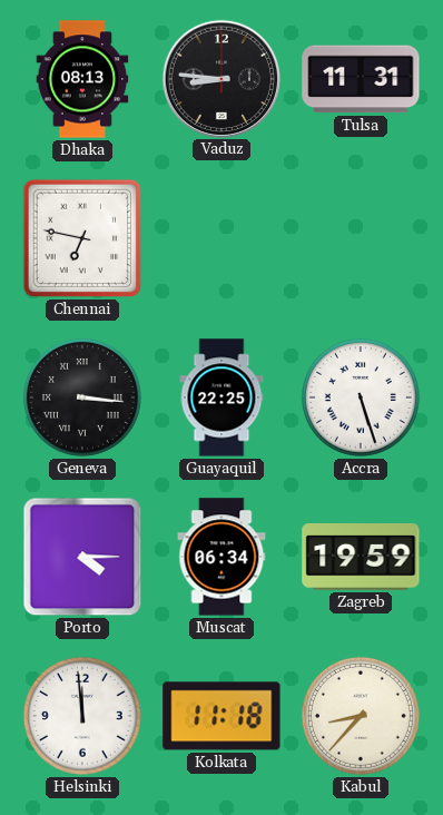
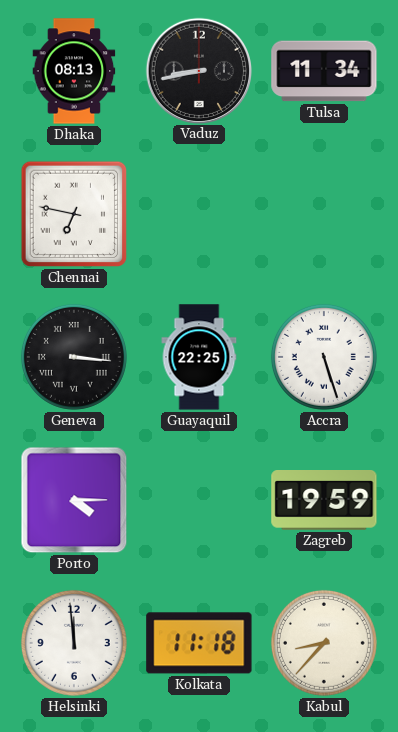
Vaduz: 8:46 -> 8:43 (198, 70)
Tulsa: 11:31 -> 11:34 (324, 71)
Muscat: 06:34 -> none (221, 557)
